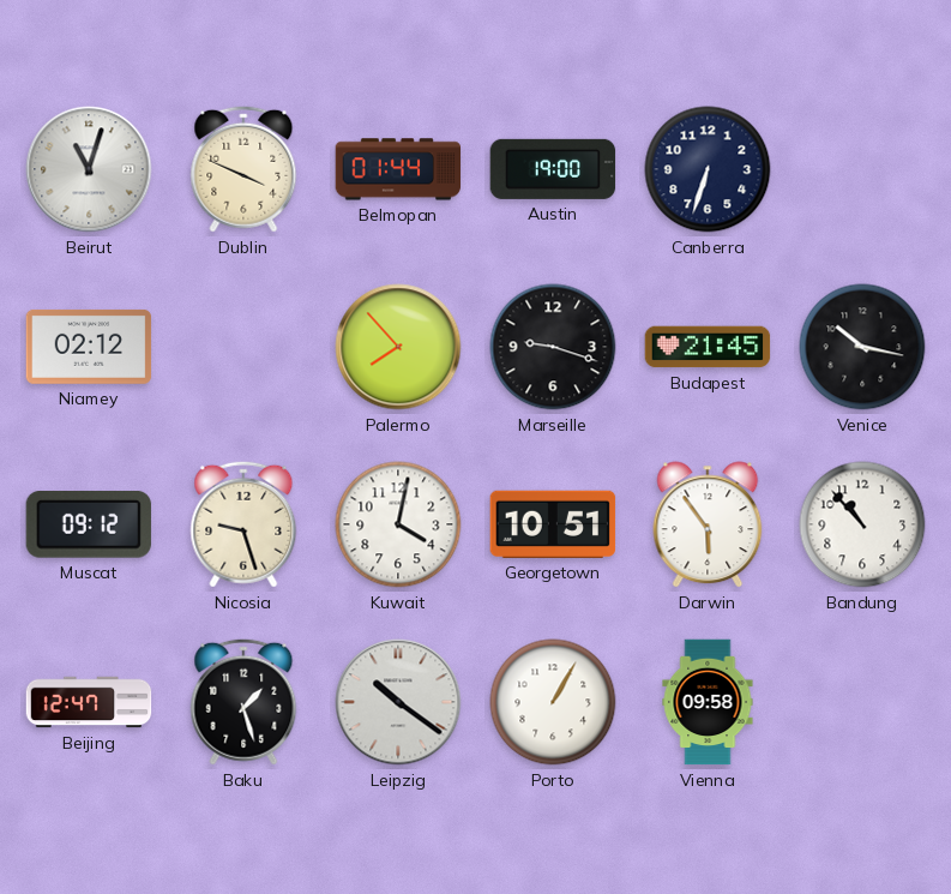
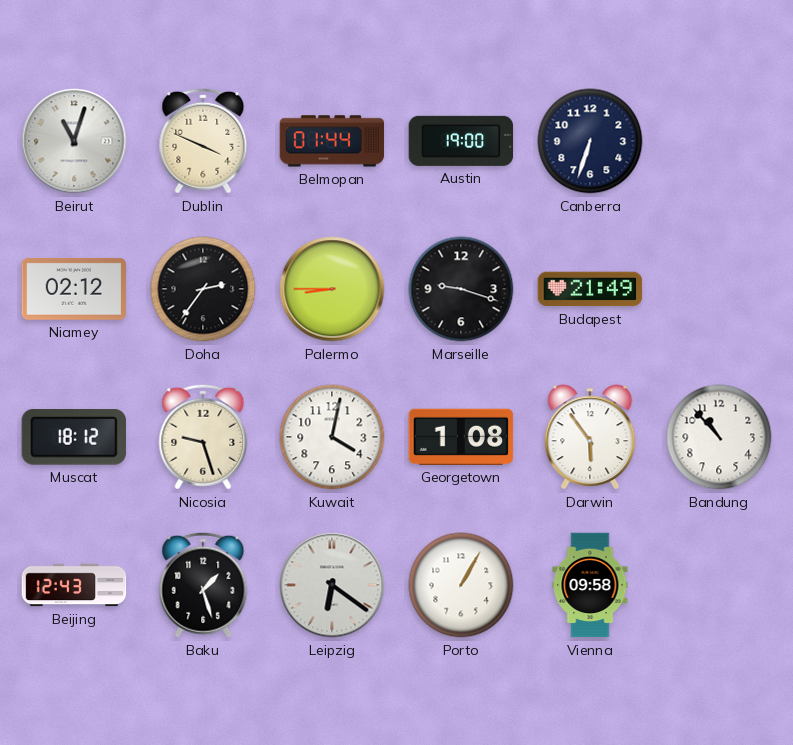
Doha: none -> 2:36 (203, 289)
Palermo: 7:53 -> 8:45 (332, 289)
Budapest: 21:45 -> 21:49 (590, 289)
Venice: 10:17 -> none (862, 347)
Muscat: 09:12 -> 18:12 (74, 438)
Georgetown: 10:51 -> 1:08 (461, 437)
Beijing: 12:47 -> 12:43 (74, 585)
Leipzig: 10:21 -> 6:21 (332, 585)
